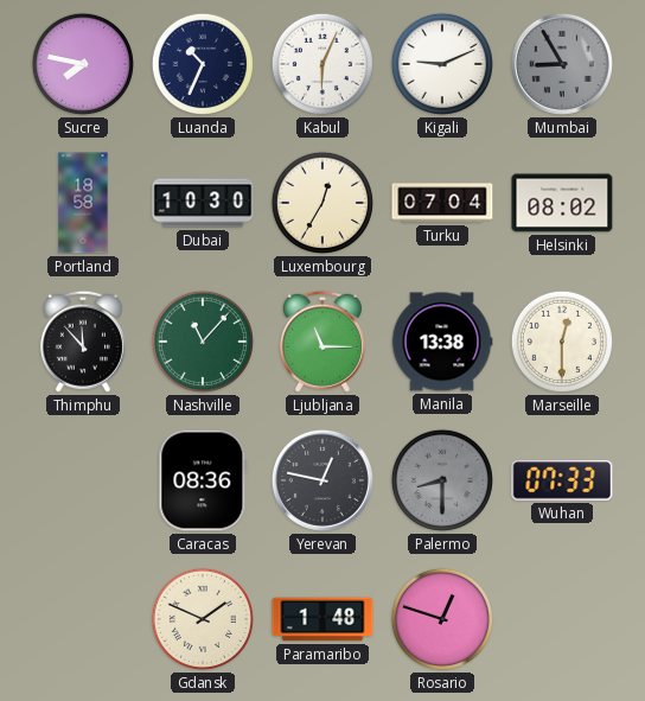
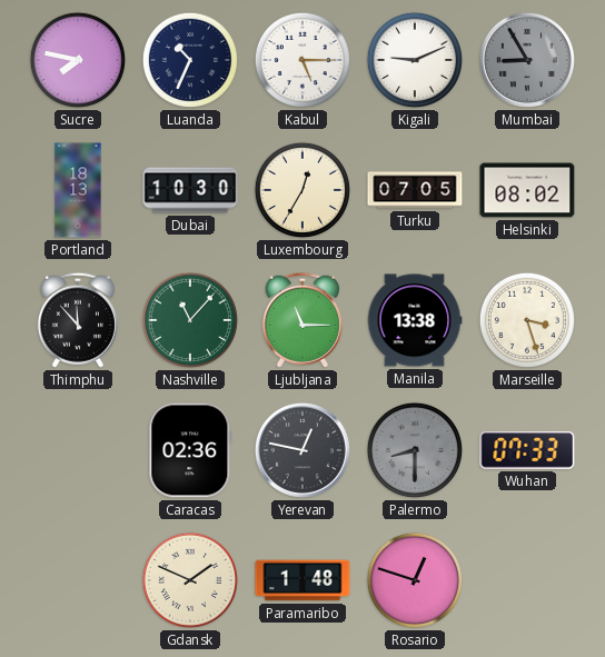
Kabul: 6:04 -> 5:15 (302, 60)
Portland: 18:58 -> 18:13 (78, 190)
Turku: 07:04 -> 07:05 (415, 190)
Marseille: 12:30 -> 3:27 (527, 320)
Caracas: 08:36 -> 02:36 (190, 450)
